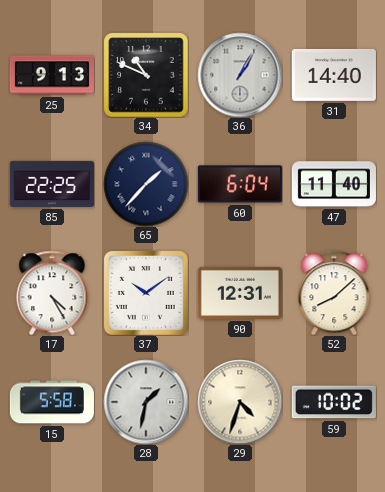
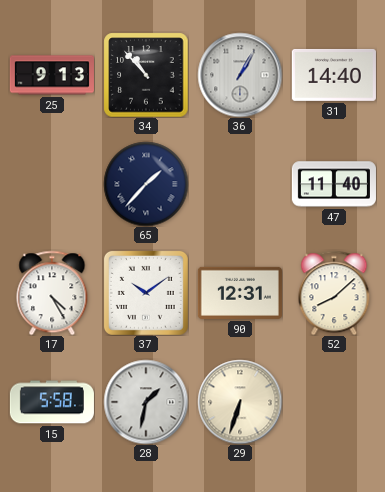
34: 10:49 -> 10:53 (146, 75)
85: 22:25 -> none (52, 184)
60: 6:04 -> none (240, 184)
29: 4:33 -> 6:33 (240, 402)
59: 10:02 -> none (334, 402)
